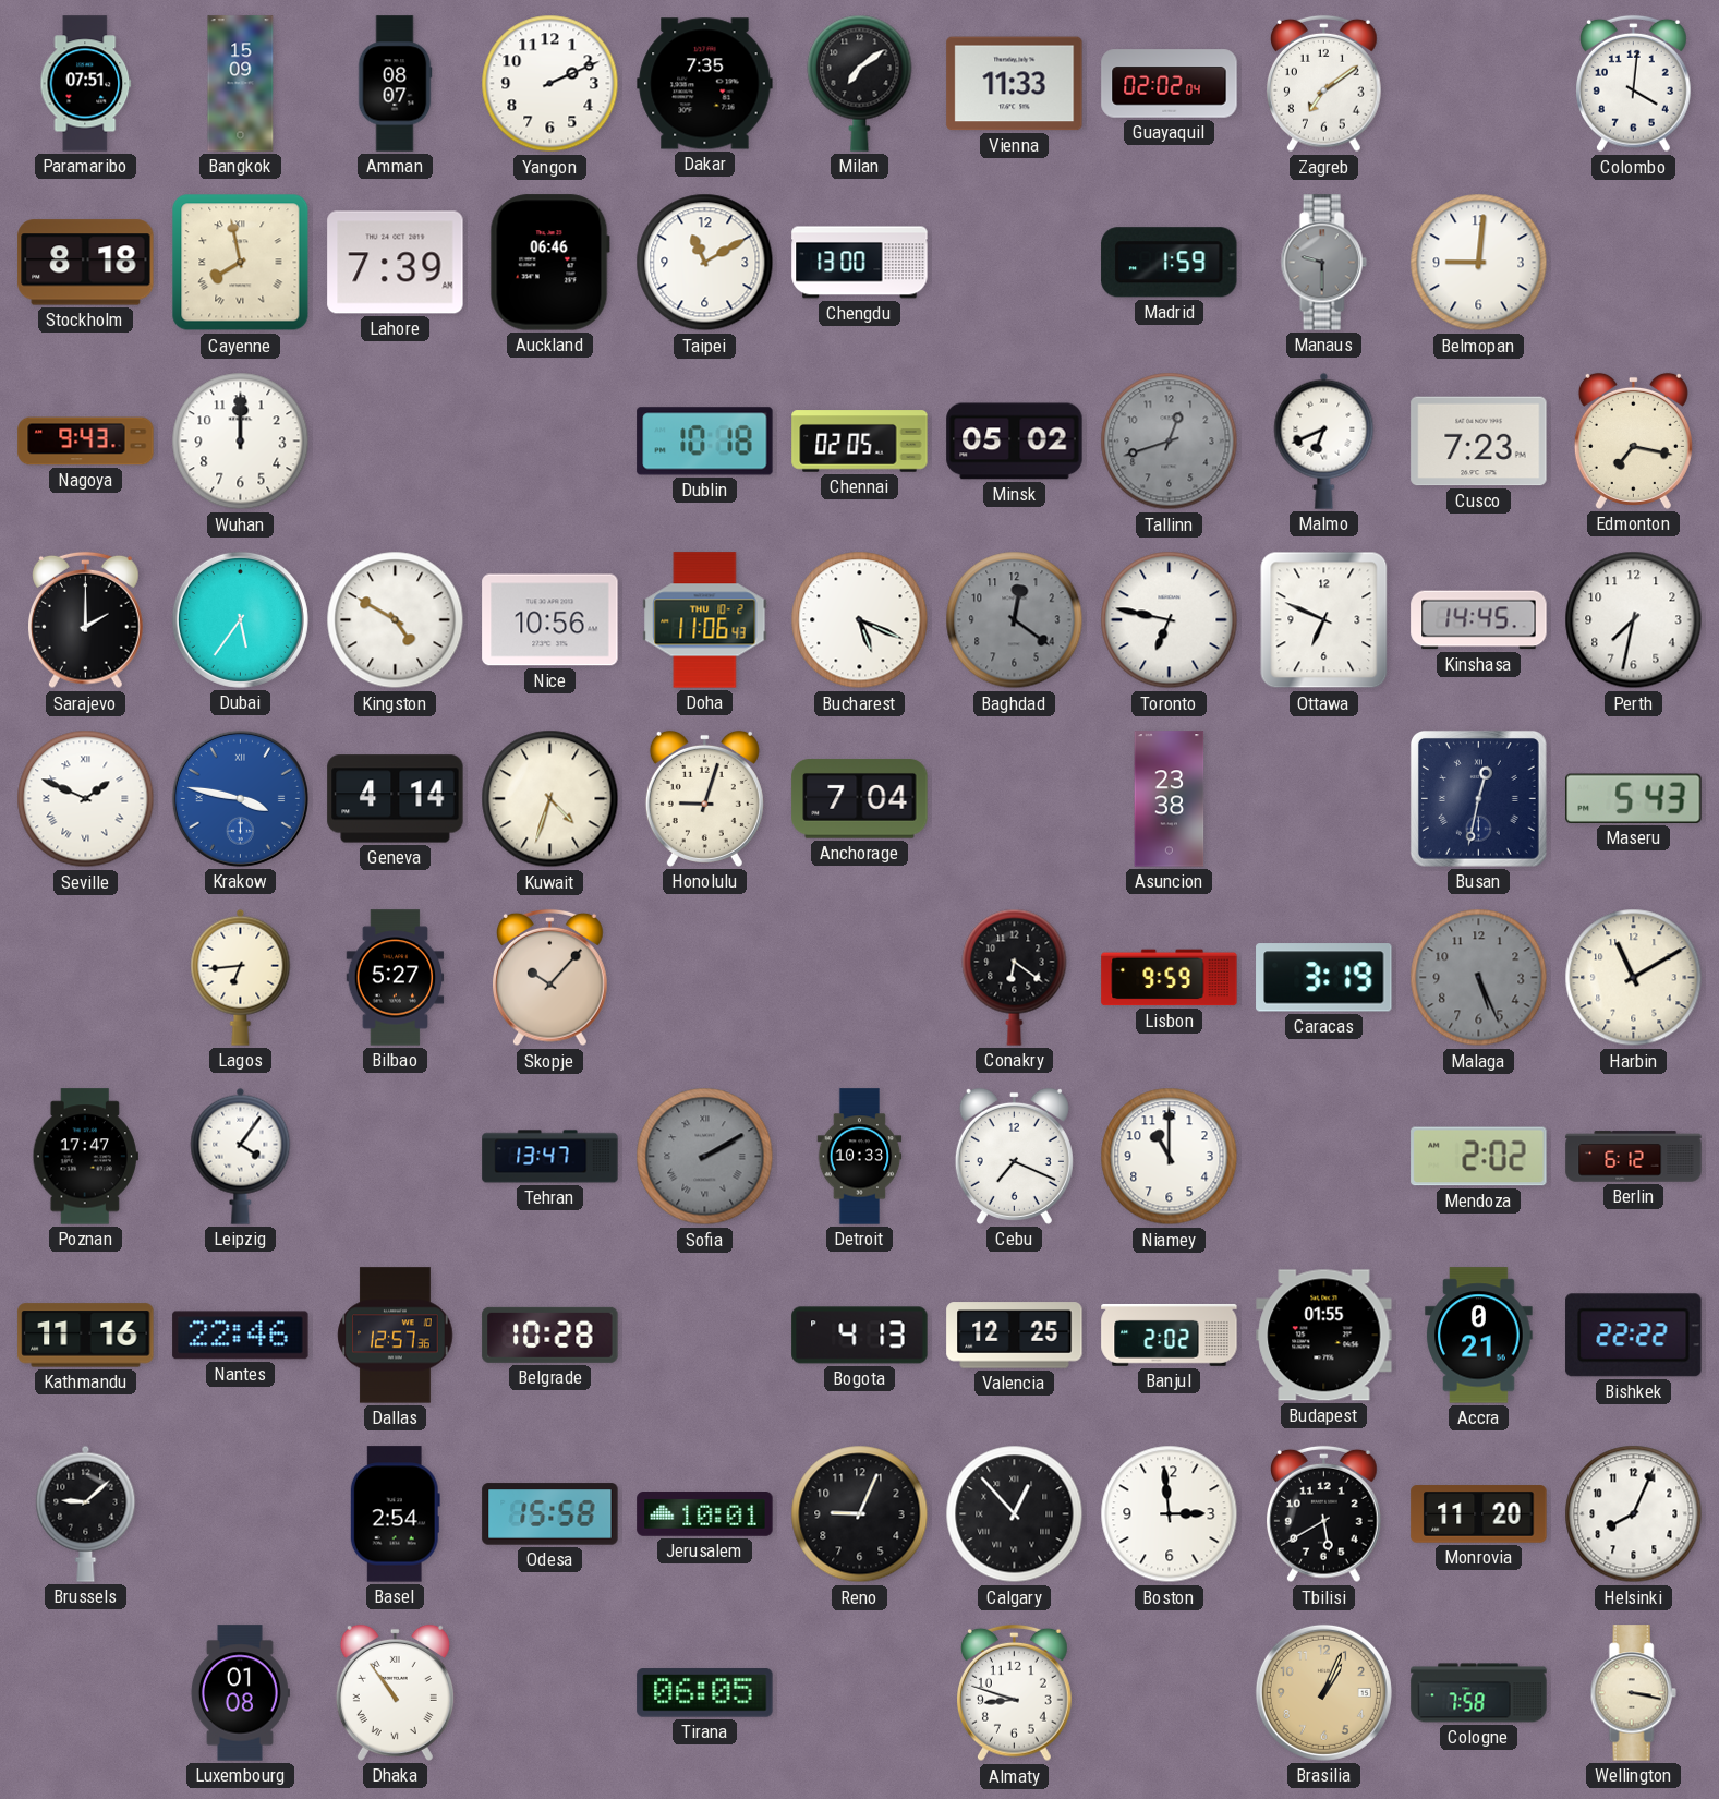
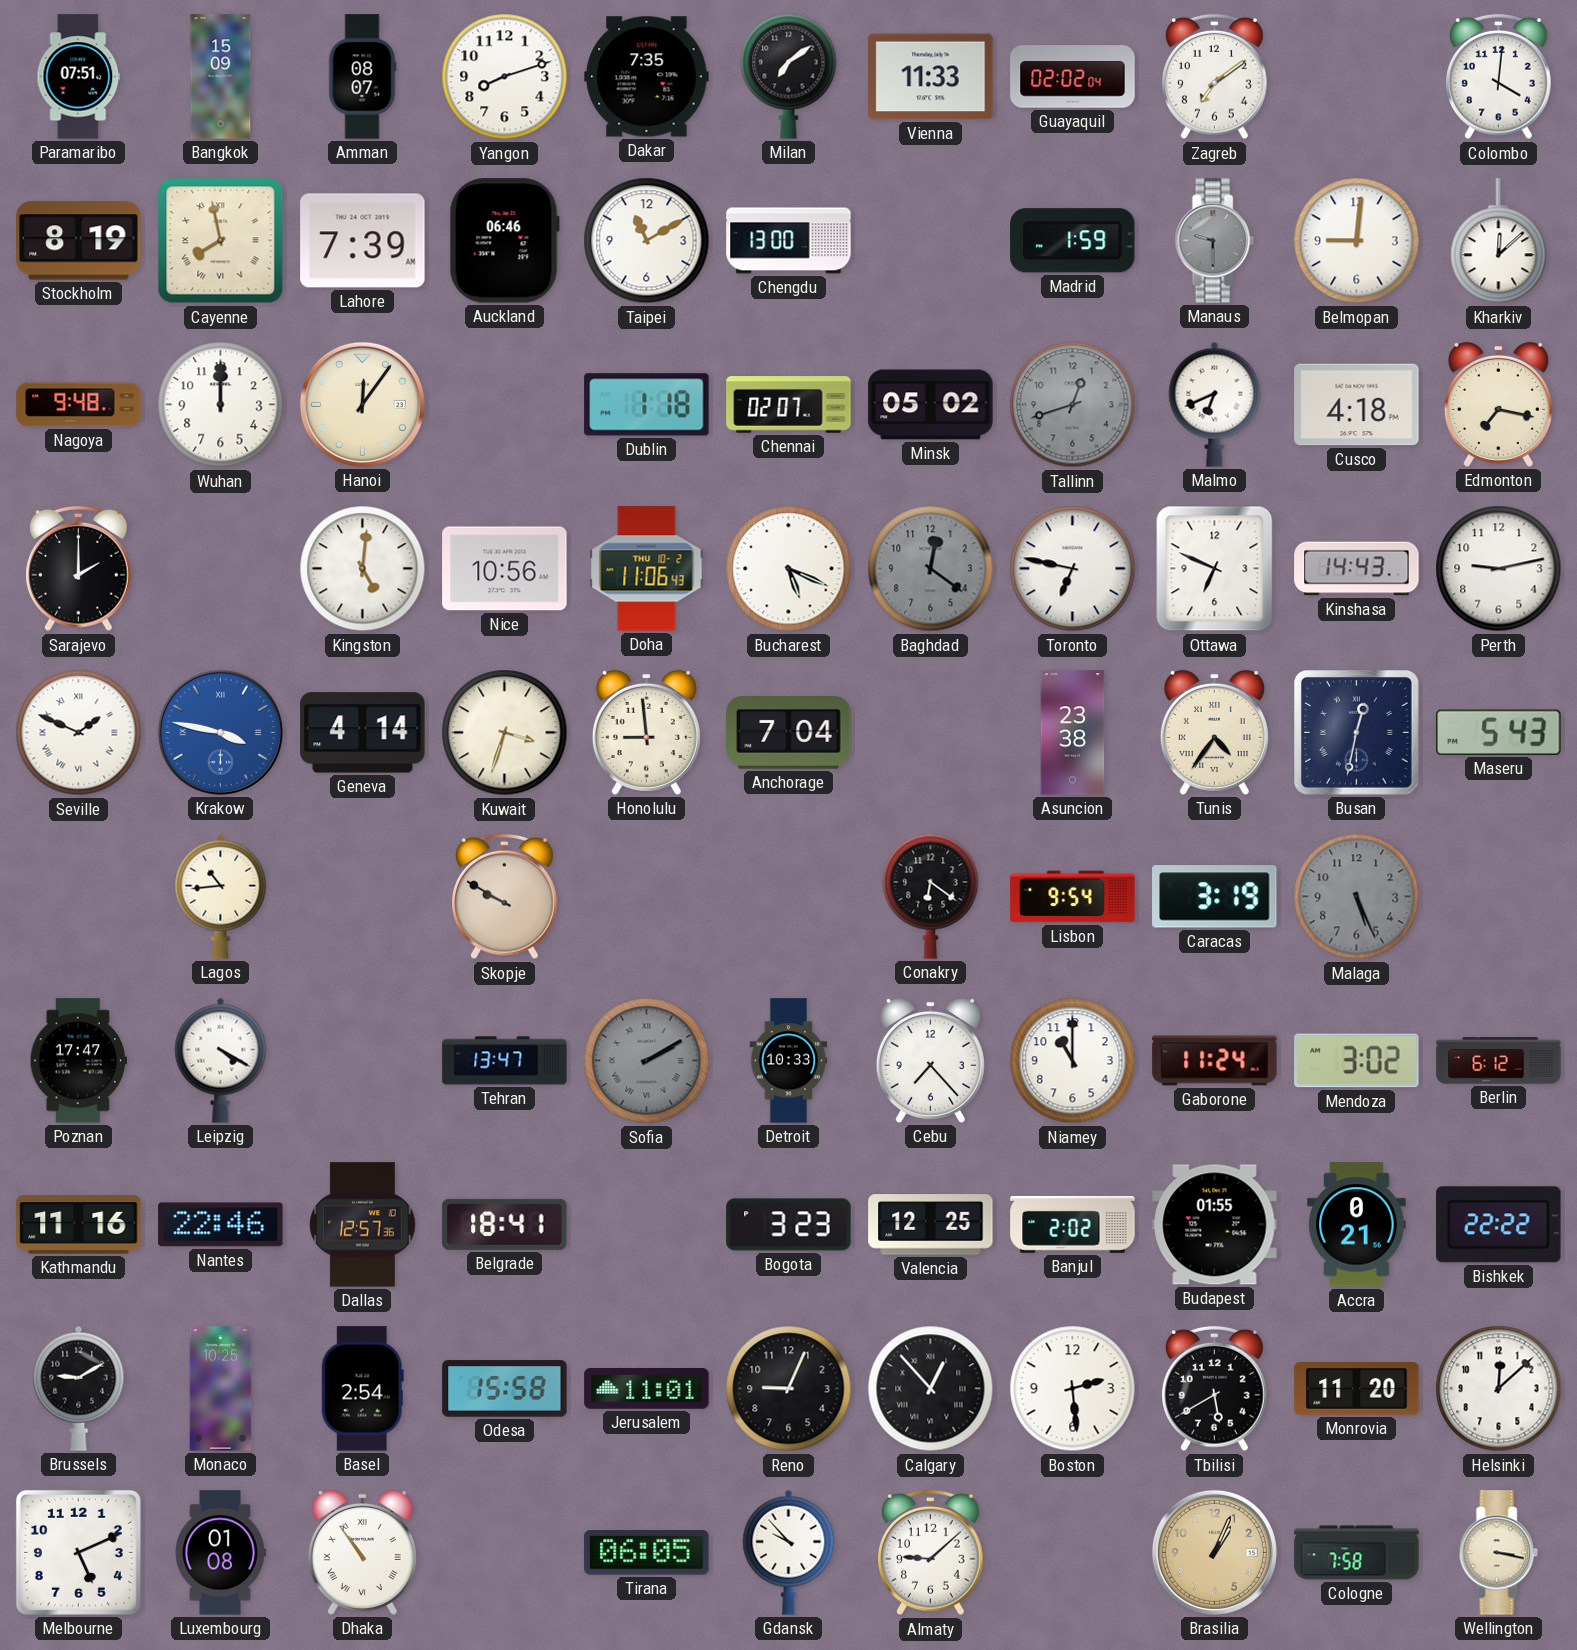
Yangon: 2:11 -> 8:12 (505, 77)
Stockholm: 8:18 -> 8:19 (79, 241)
Kharkiv: none -> 12:08 (1499, 241)
Nagoya: 9:43 -> 9:48 (79, 405)
Hanoi: none -> 12:06 (362, 404)
Dublin: 10:18 -> 1:18 (647, 405)
Chennai: 02:05 -> 02:07 (789, 405)
Cusco: 7:23 -> 4:18 (1357, 405)
Dubai: 5:36 -> none (240, 619)
Kingston: 4:50 -> 5:01 (363, 569)
Kinshasa: 14:45 -> 14:43 (1357, 569)
Perth: 7:32 -> 9:13 (1499, 569)
Kuwait: 4:33 -> 3:33 (505, 733)
Honolulu: 9:03 -> 8:59 (646, 732)
Tunis: none -> 4:36 (1214, 732)
Lagos: 6:44 -> 10:44 (221, 896)
Bilbao: 5:27 -> none (396, 978)
Skopje: 10:07 -> 9:50 (505, 897)
Lisbon: 9:59 -> 9:54 (1073, 897)
Harbin: 11:10 -> none (1634, 978)
Leipzig: 4:06 -> 4:20 (221, 1060)
Cebu: 7:19 -> 7:23 (930, 1060)
Gaborone: none -> 11:24 (1215, 1061)
Mendoza: 2:02 -> 3:02 (1357, 1061)
Belgrade: 10:28 -> 18:41 (505, 1224)
Bogota: 4:13 -> 3:23 (789, 1225)
Brussels: 9:08 -> 9:10 (79, 1388)
Monaco: none -> 10:25 (221, 1389)
Jerusalem: 10:01 -> 11:01 (647, 1389)
Boston: 2:59 -> 2:29 (1073, 1389)
Helsinki: 8:04 -> 12:08 (1499, 1389)
Melbourne: none -> 5:11 (78, 1552)
Gdansk: none -> 9:53 (789, 1552)
Almaty: 8:48 -> 9:08 (931, 1553)
